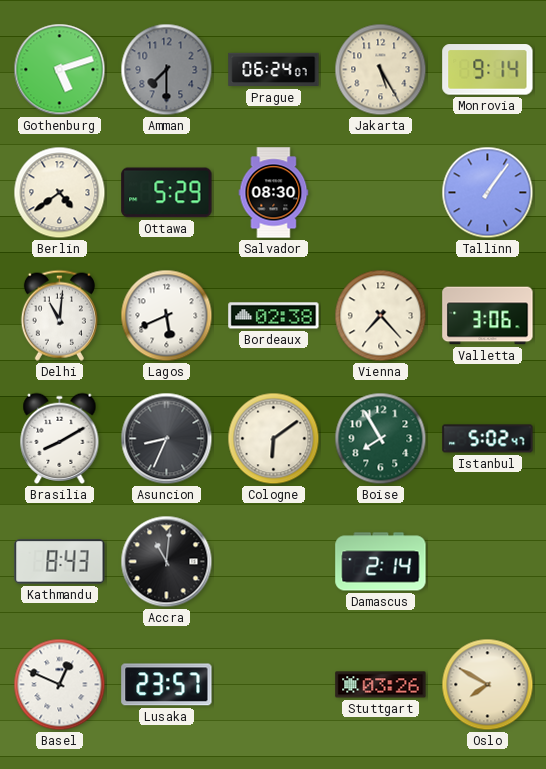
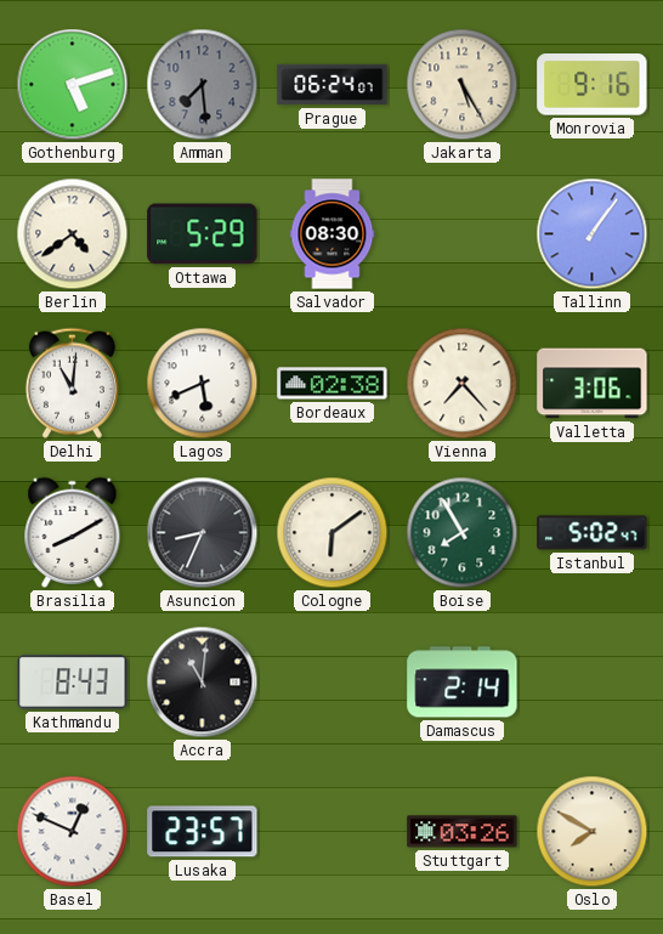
Amman: 7:30 -> 7:29 (203, 85)
Monrovia: 9:14 -> 9:16 (593, 85)
